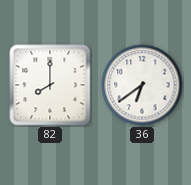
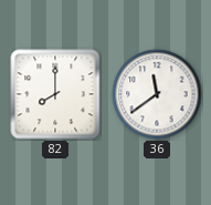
36: 6:39 -> 11:39 (157, 94)
